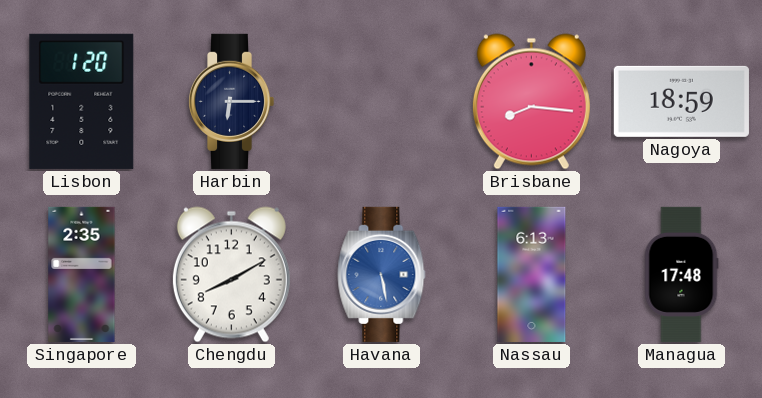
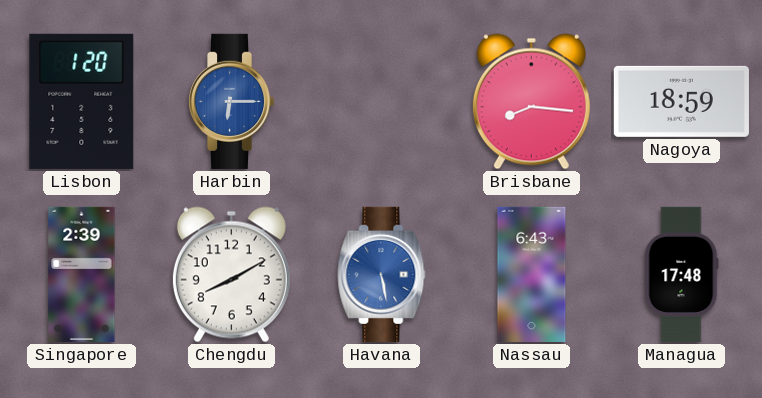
Harbin dial: navy -> blue (231, 101)
Singapore: 2:35 -> 2:39 (82, 274)
Nassau: 6:13 -> 6:43 (532, 274)
